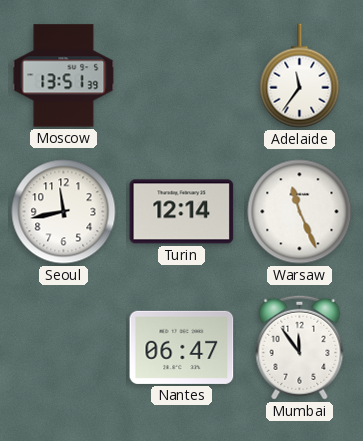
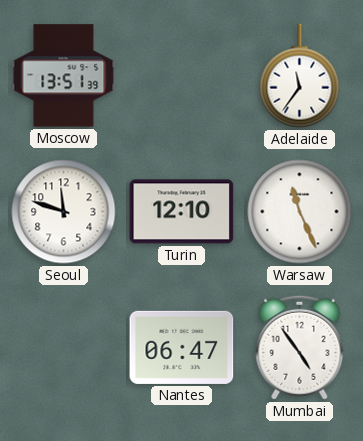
Seoul: 11:43 -> 11:48 (64, 212)
Turin: 12:14 -> 12:10 (182, 212)
Mumbai: 11:54 -> 4:54 (300, 347)
